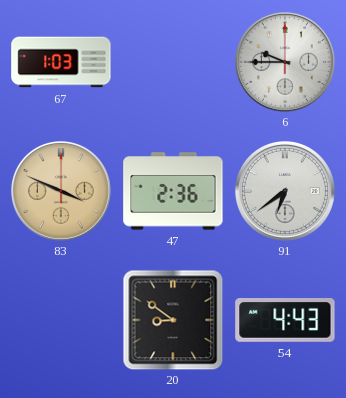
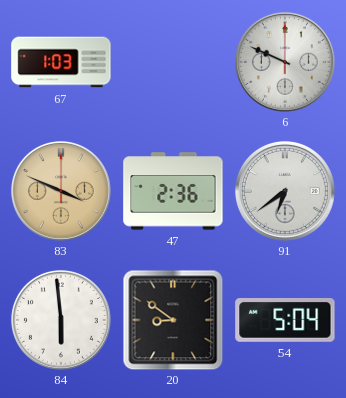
6: 9:45 -> 9:49 (285, 62)
84: none -> 5:59 (61, 320)
54: 4:43 -> 5:04 (285, 321)
